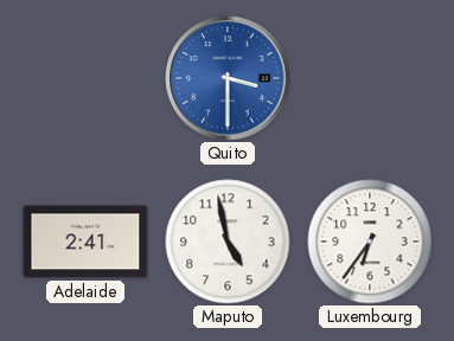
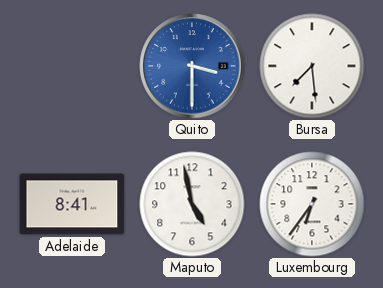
Bursa: none -> 7:29 (312, 66)
Adelaide: 2:41 -> 8:41 (72, 204)
